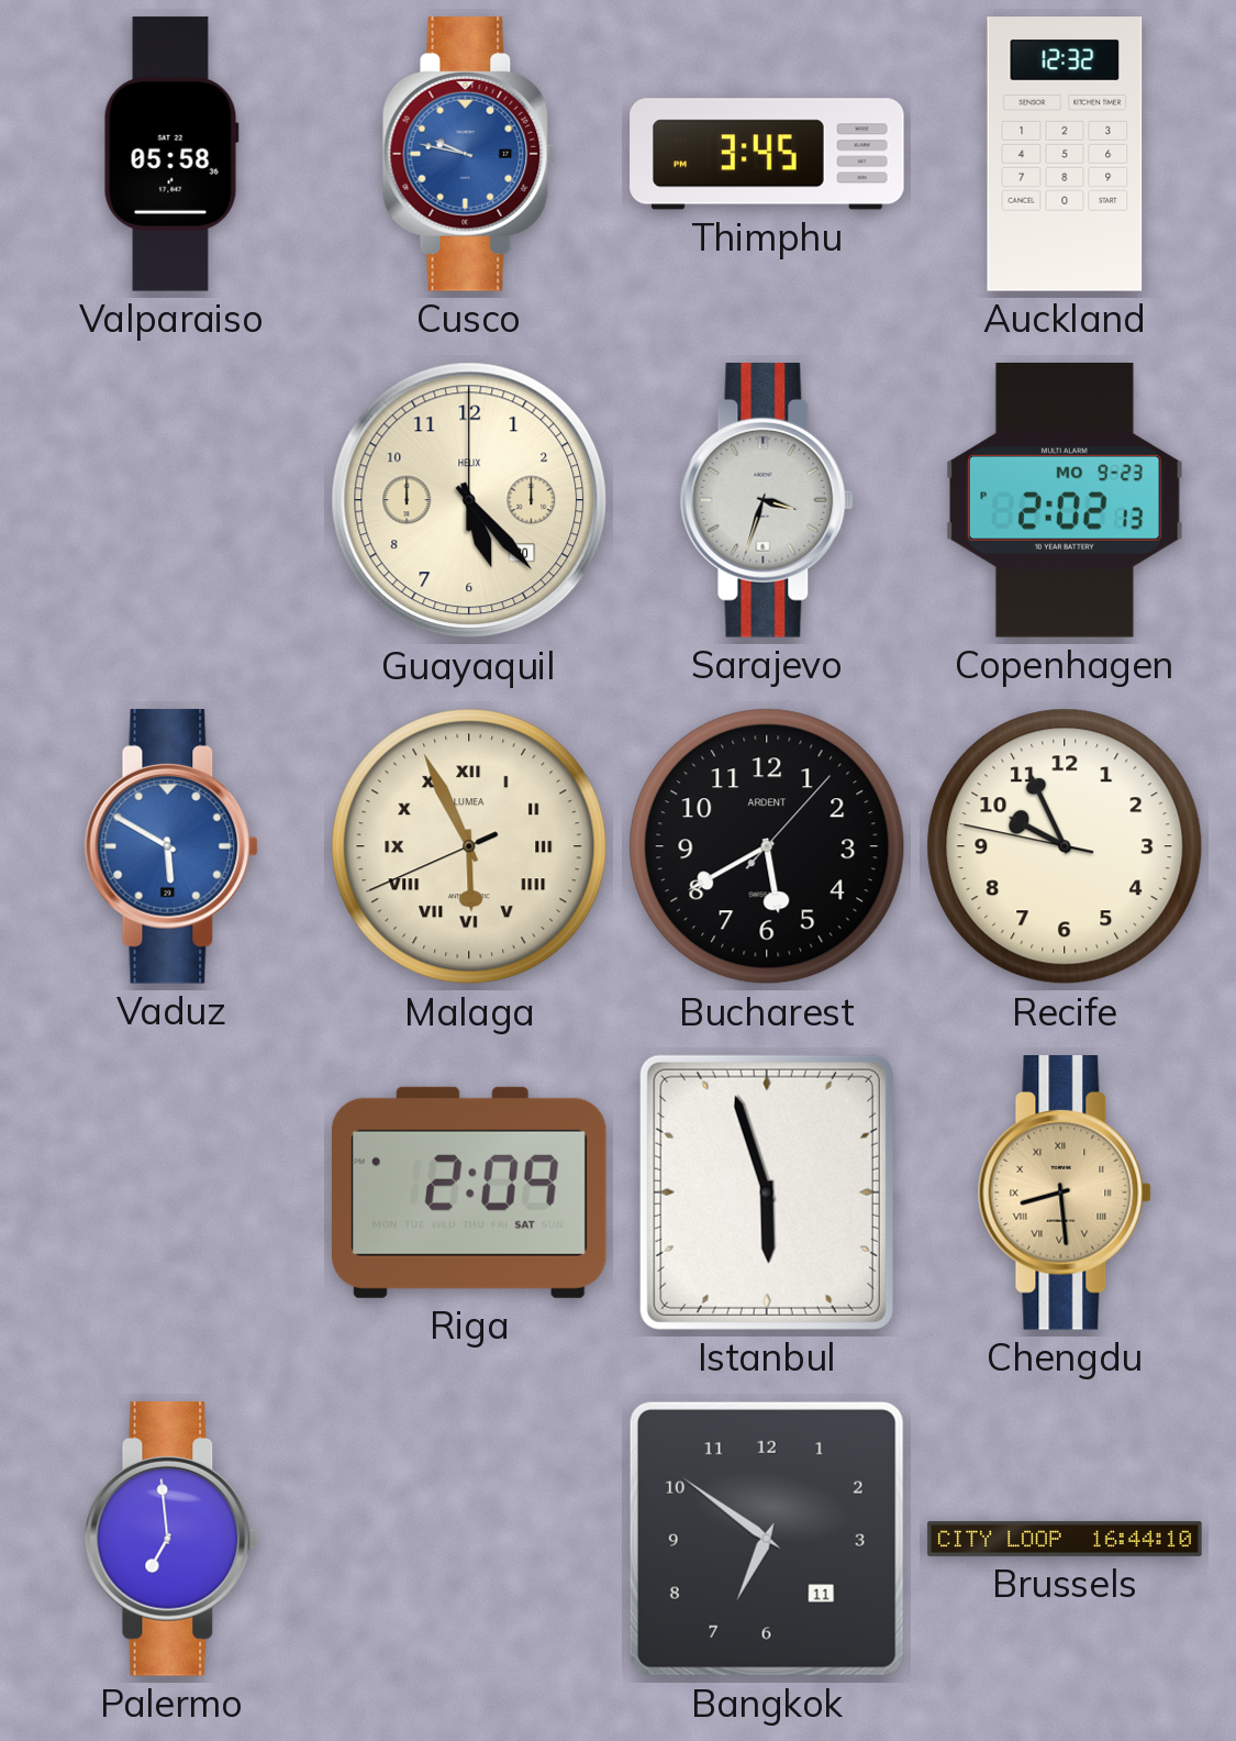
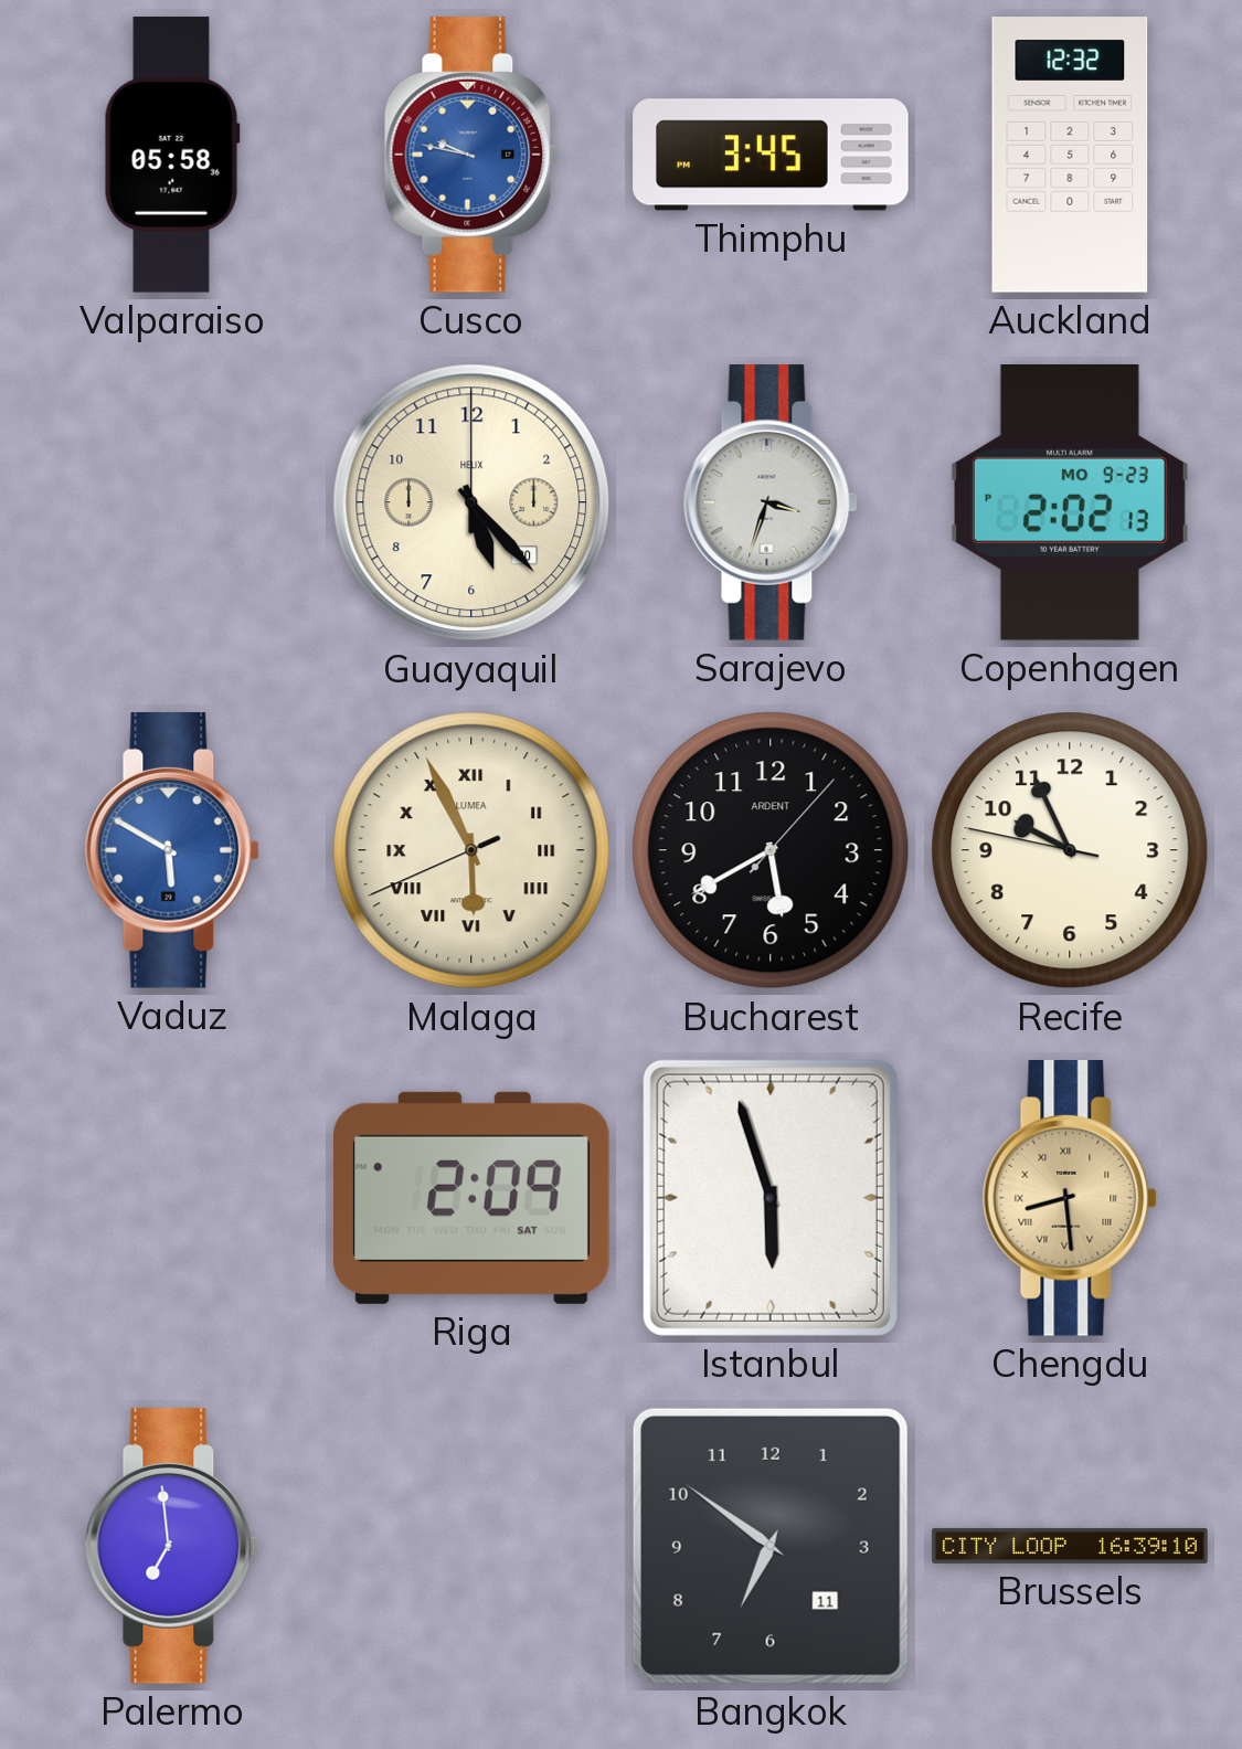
Brussels: 16:44 -> 16:39 (1070, 1546)
